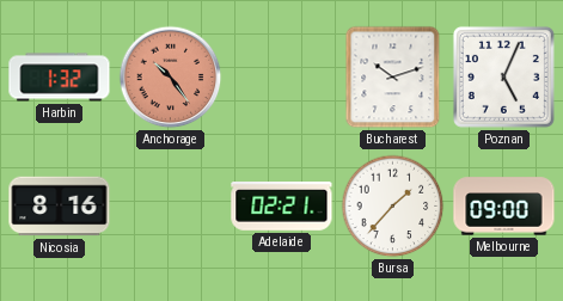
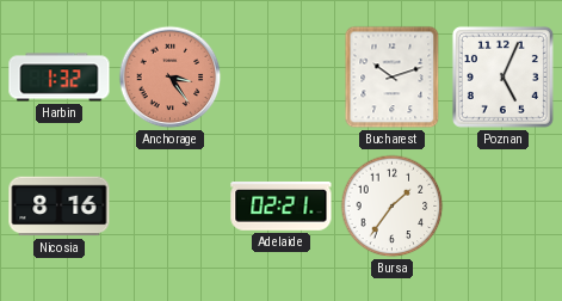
Anchorage: 10:24 -> 3:24 (171, 78)
Bursa: 1:37 -> 1:36 (393, 207)
Melbourne: 09:00 -> none (504, 207)
